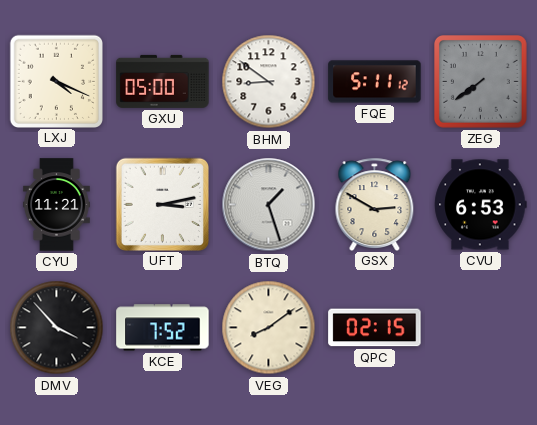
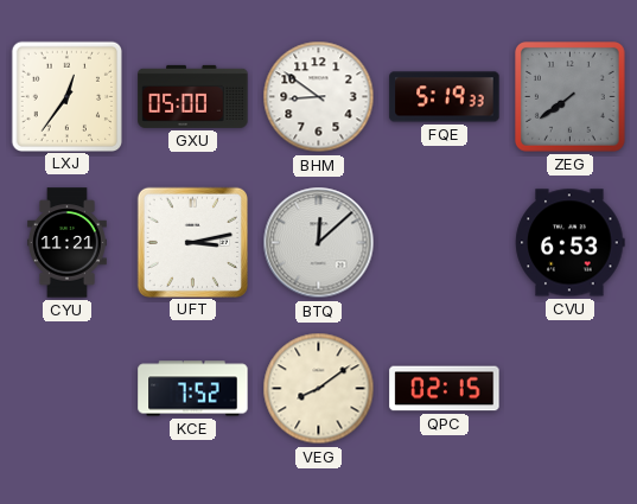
LXJ: 4:19 -> 12:36 (66, 96)
FQE: 5:11 -> 5:19 (445, 97)
BTQ: 1:27 -> 12:08 (319, 243)
GSX: 2:50 -> none (375, 204)
DMV: 3:53 -> none (57, 328)
